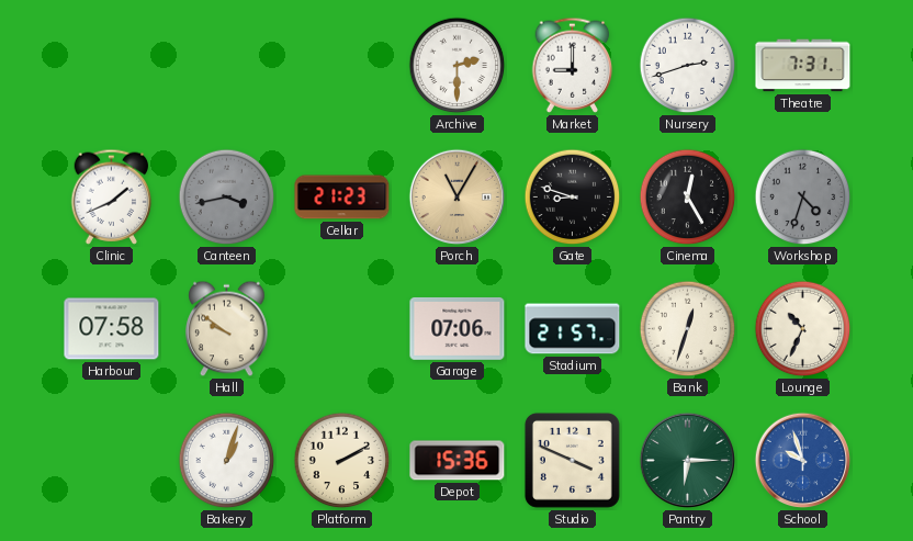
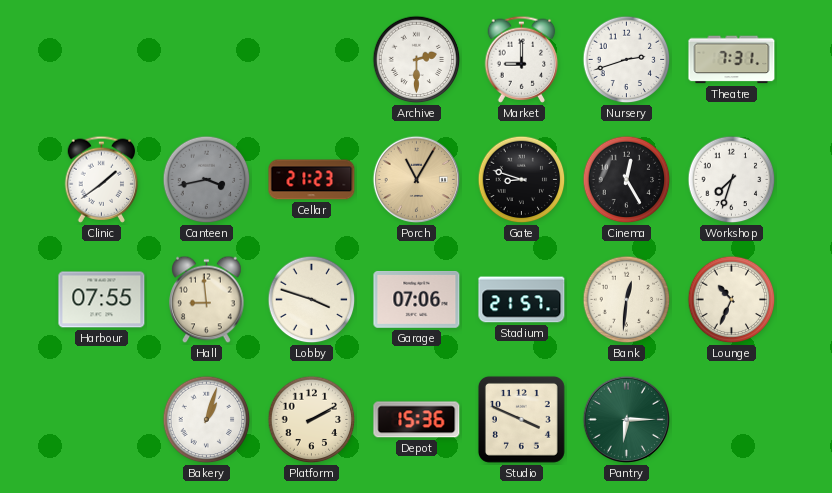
Clinic: 1:41 -> 1:39 (102, 179)
Workshop: 4:33 -> 7:33 (732, 180)
Workshop dial: grey -> white (732, 180)
Harbour: 07:58 -> 07:55 (102, 300)
Hall: 9:51 -> 8:59 (207, 300)
Lobby: none -> 3:48 (312, 300)
Bank: 12:33 -> 12:31 (627, 300)
School: 9:57 -> none (803, 461)
